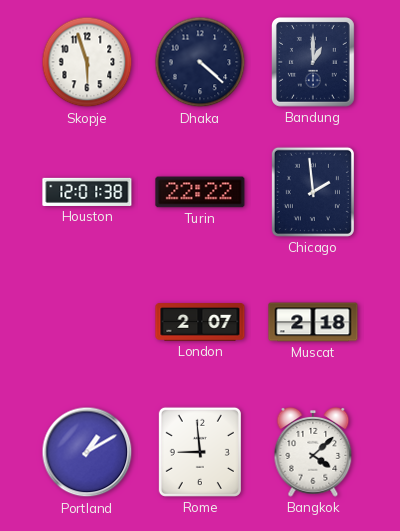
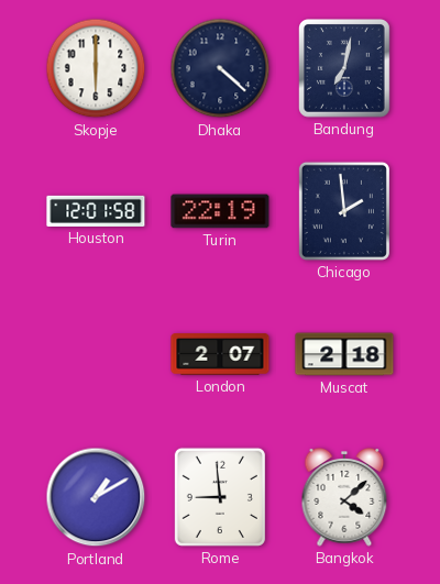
Skopje: 5:57 -> 6:00 (96, 68)
Bandung: 1:00 -> 7:02 (345, 69)
Houston: 12:01:38 -> 12:01:58 (96, 211)
Turin: 22:22 -> 22:19 (220, 211)
